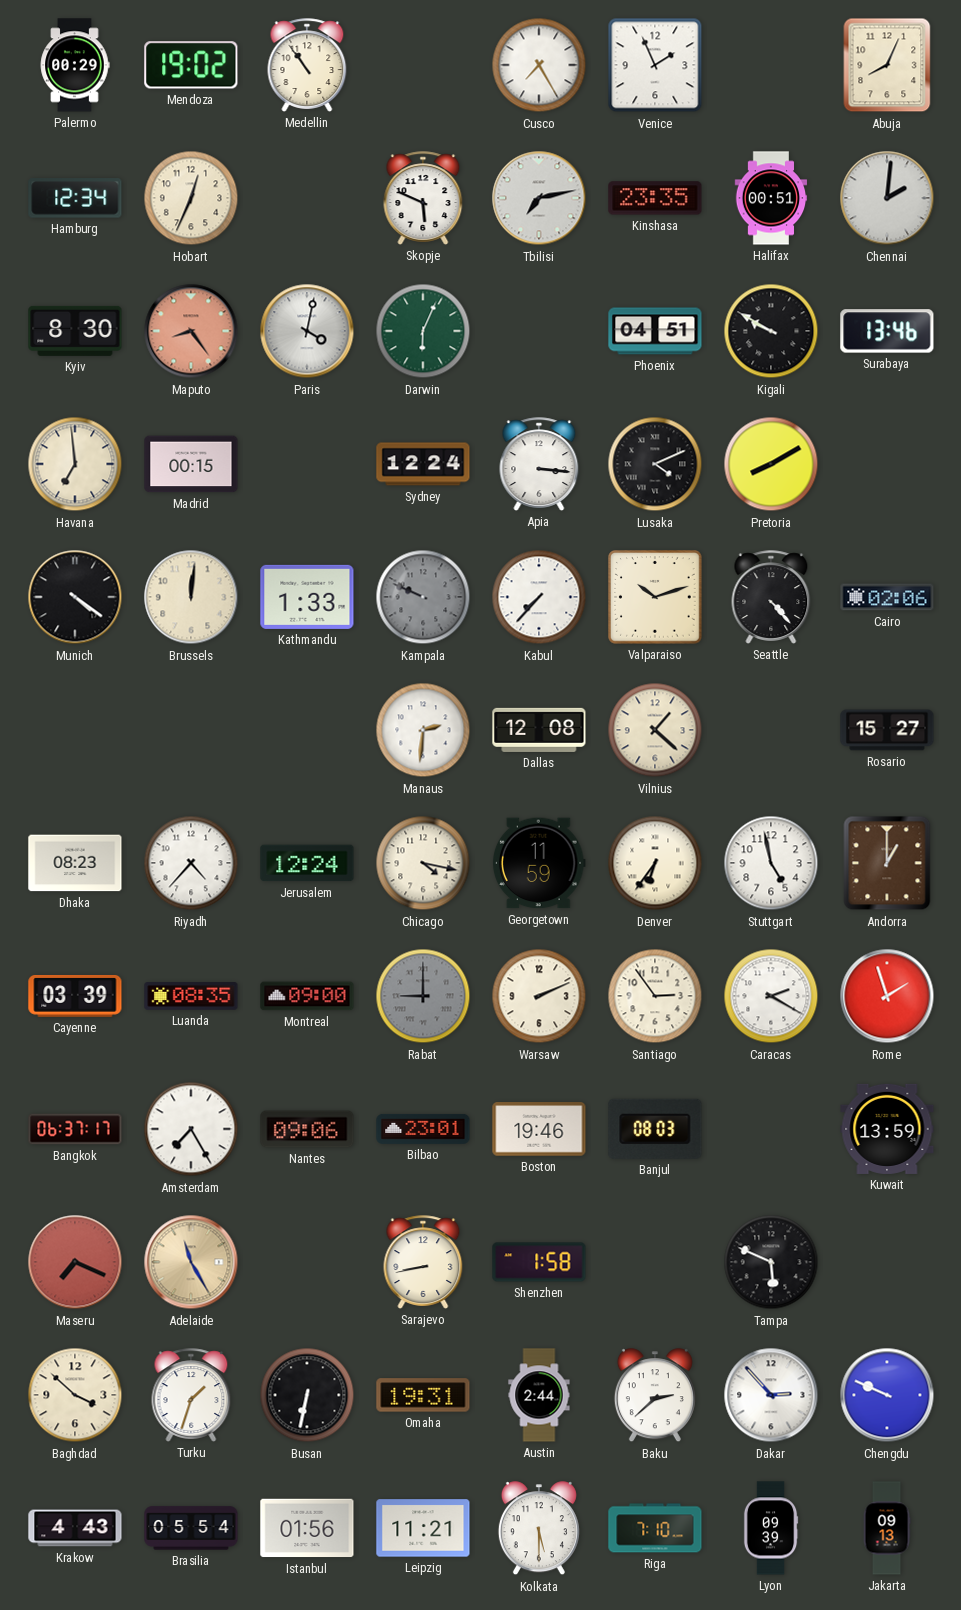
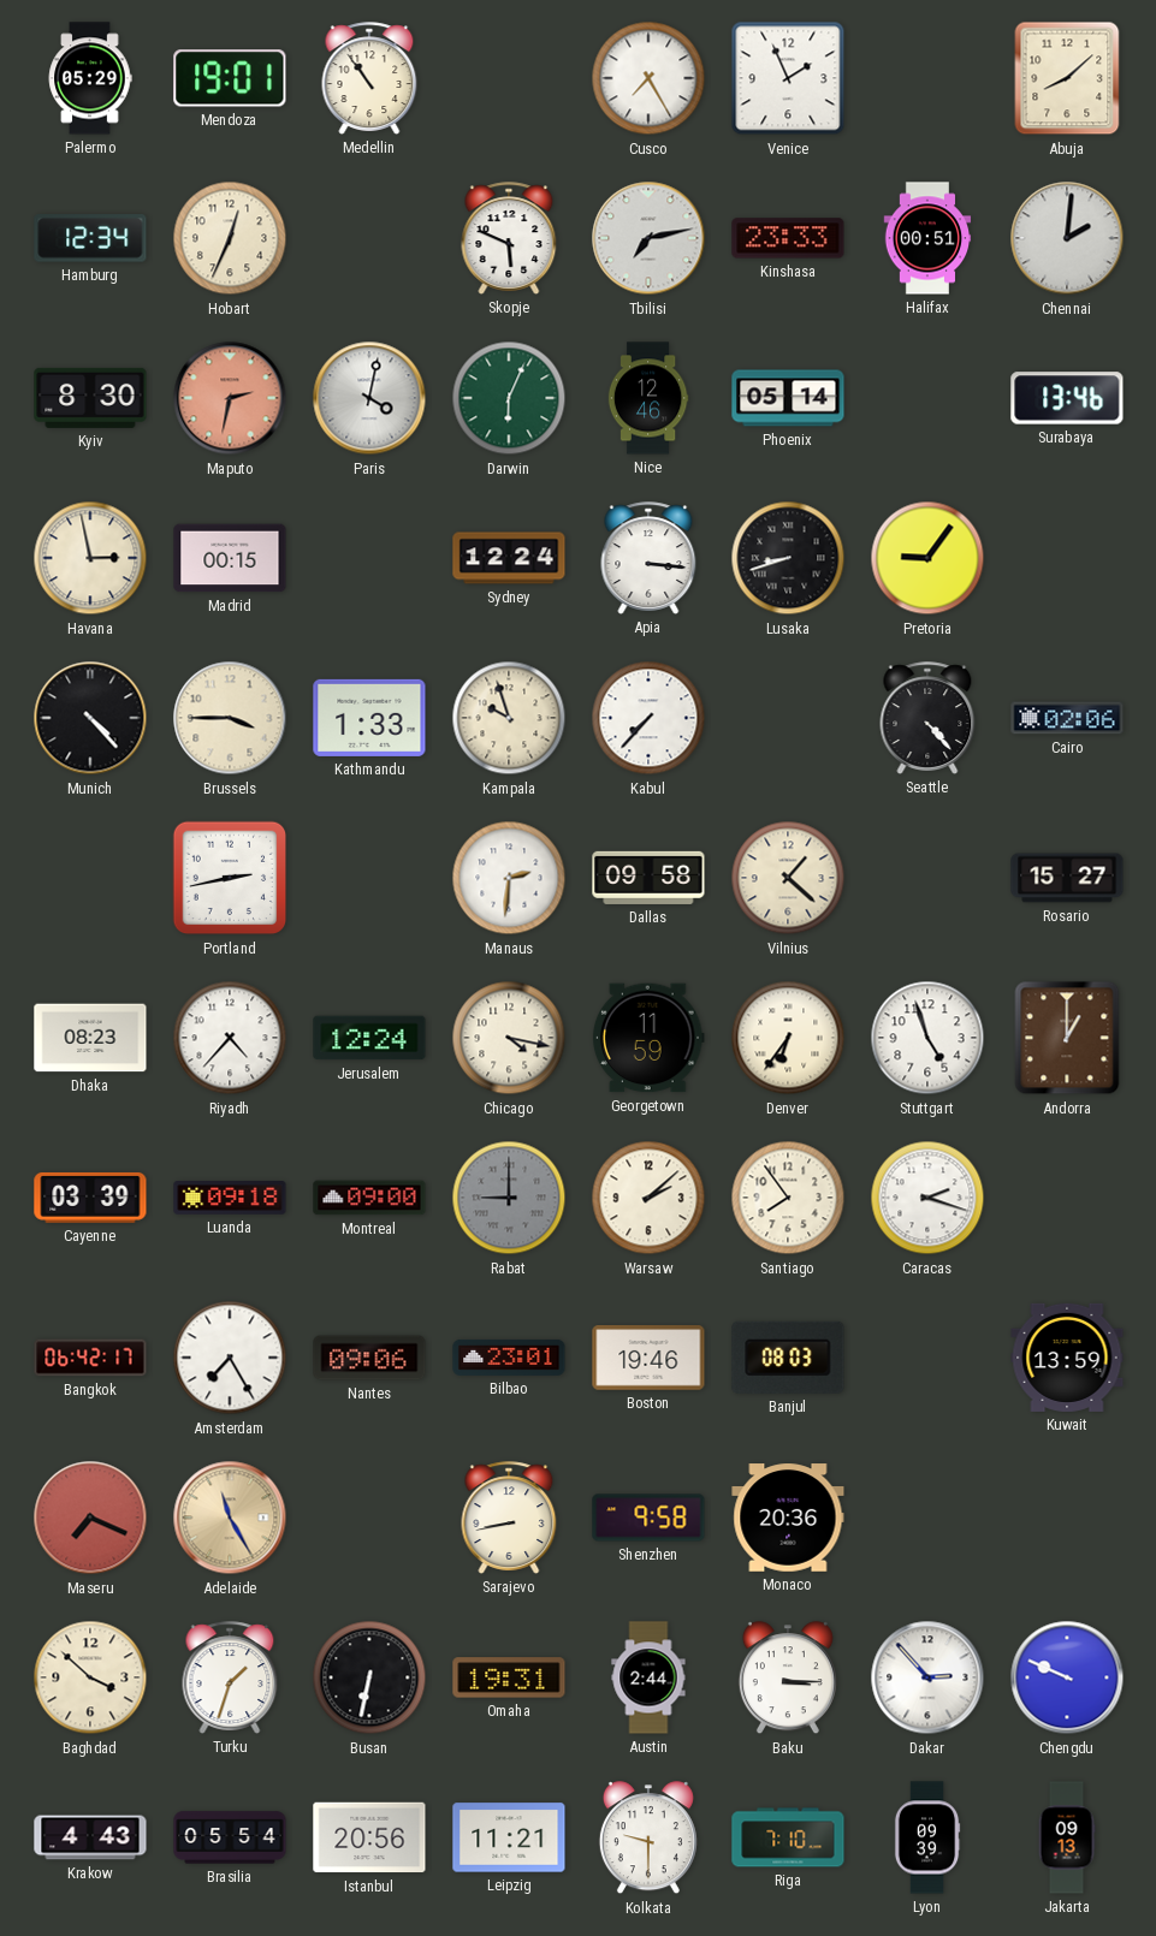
Palermo: 00:29 -> 05:29 (90, 78)
Mendoza: 19:02 -> 19:01 (230, 78)
Abuja: 8:04 -> 8:08 (1067, 78)
Kinshasa: 23:35 -> 23:33 (788, 238)
Maputo: 8:24 -> 2:32 (230, 398)
Nice: none -> 12:46 (648, 398)
Phoenix: 04:51 -> 05:14 (788, 398)
Kigali: 9:50 -> none (771, 331)
Havana: 6:59 -> 2:58 (90, 558)
Lusaka: 4:11 -> 8:42 (788, 558)
Pretoria: 8:10 -> 9:06 (927, 558)
Munich: 4:21 -> 4:23 (90, 718)
Brussels: 12:01 -> 3:45 (230, 718)
Kampala: 9:49 -> 9:57 (509, 718)
Kampala dial: grey -> cream (509, 718)
Valparaiso: 10:12 -> none (655, 597)
Portland: none -> 2:43 (230, 878)
Dallas: 12:08 -> 09:58 (648, 878)
Stuttgart: 4:58 -> 4:57 (927, 1038)
Luanda: 08:35 -> 09:18 (230, 1198)
Warsaw: 2:11 -> 2:08 (648, 1198)
Santiago: 2:54 -> 7:54 (788, 1198)
Caracas: 2:20 -> 2:18 (927, 1198)
Rome: 1:57 -> none (887, 996)
Bangkok: 06:37 -> 06:42 (90, 1358)
Shenzhen: 1:58 -> 9:58 (648, 1518)
Monaco: none -> 20:36 (788, 1518)
Tampa: 5:49 -> none (771, 1262)
Baku: 2:38 -> 3:15 (788, 1679)
Istanbul: 01:56 -> 20:56 (369, 1837)
Kolkata: 5:30 -> 9:30 (648, 1839)
